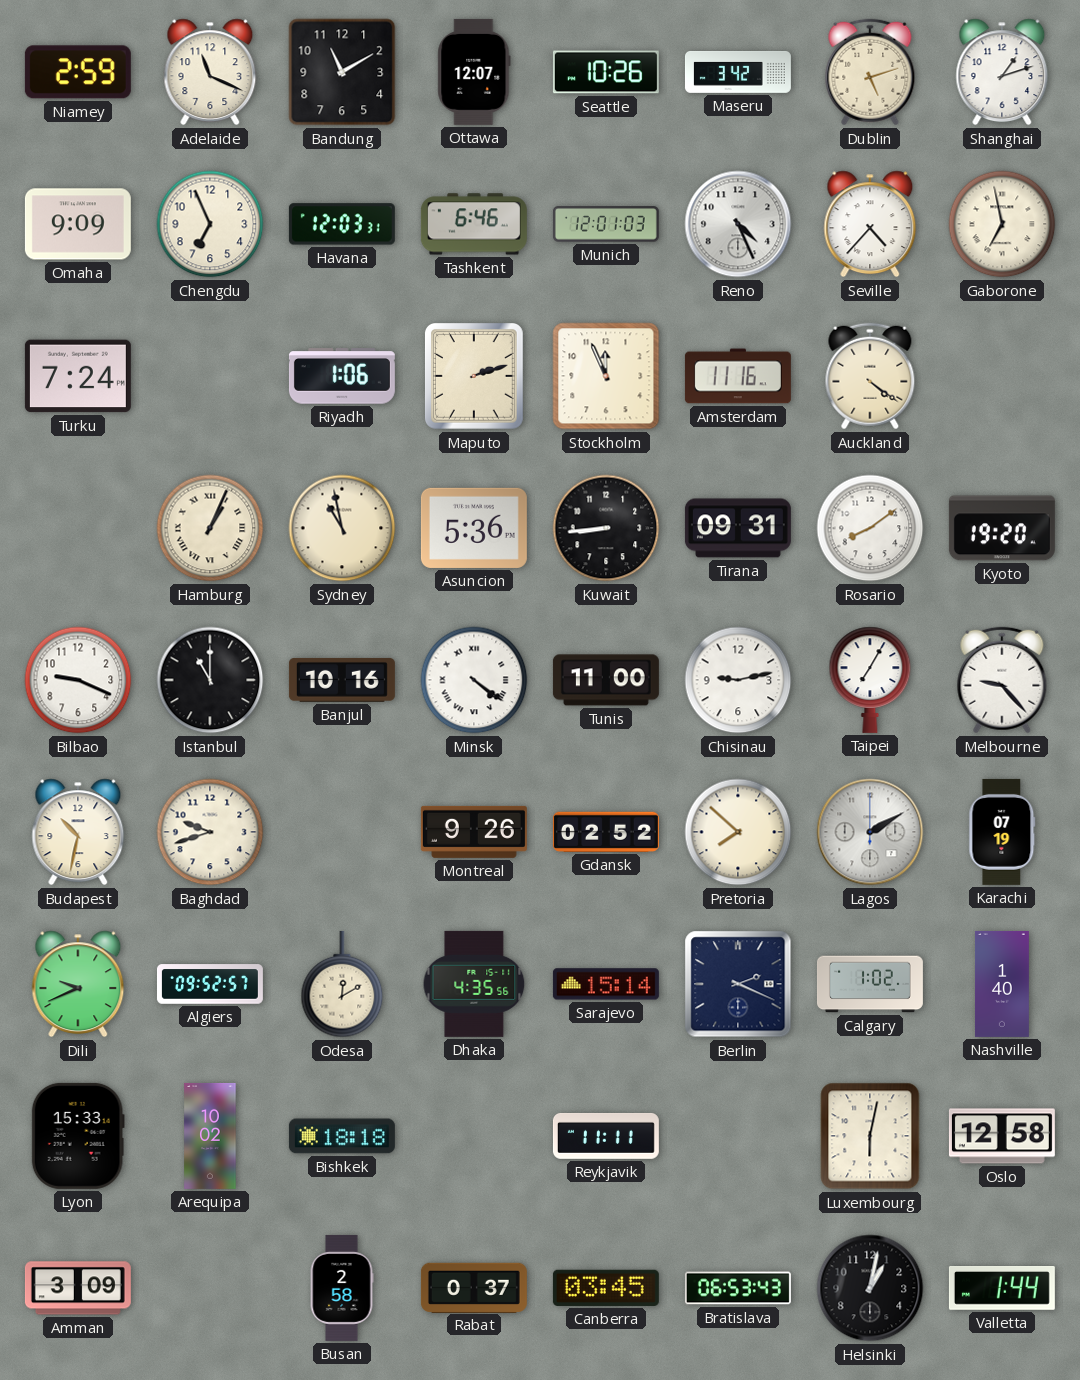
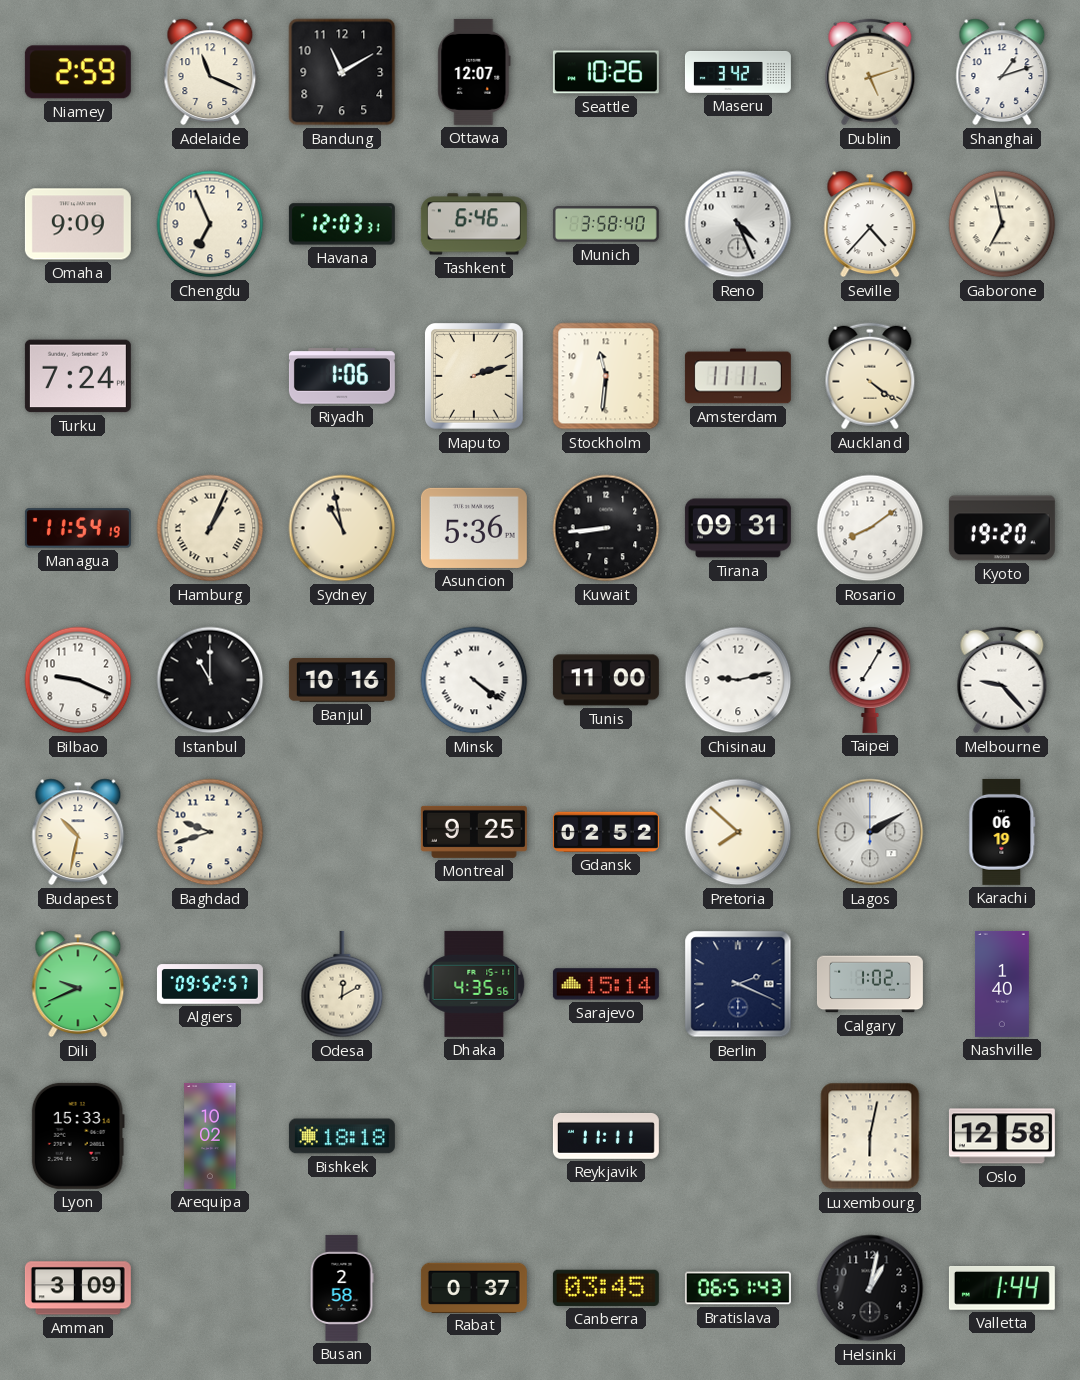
Munich: 12:01 -> 3:58 (606, 224)
Stockholm: 11:56 -> 11:31 (606, 376)
Amsterdam: 11:16 -> 11:11 (738, 376)
Managua: none -> 11:54 (78, 528)
Montreal: 9:26 -> 9:25 (474, 832)
Karachi: 07:19 -> 06:19 (1002, 832)
Bratislava: 06:53 -> 06:51 (738, 1288)
